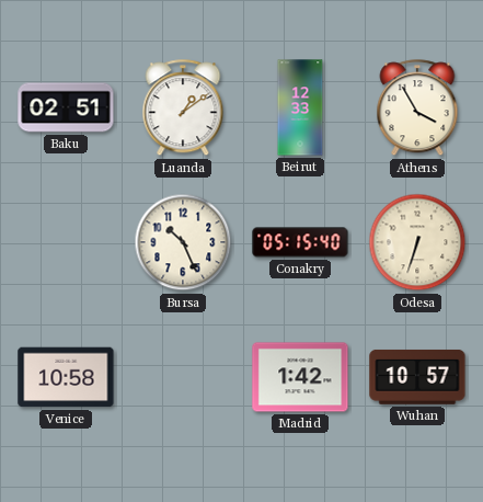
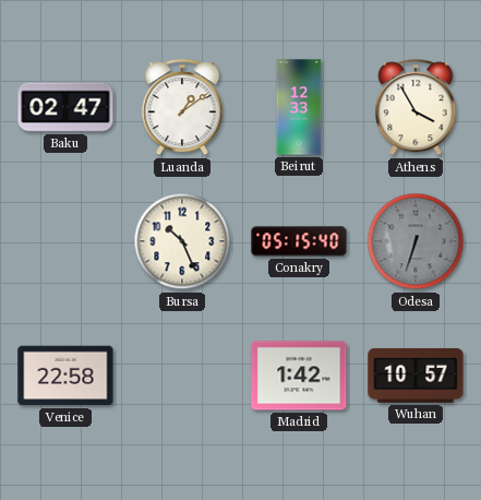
Baku: 02:51 -> 02:47 (65, 107)
Odesa dial: cream -> grey (416, 241)
Venice: 10:58 -> 22:58 (65, 376)
